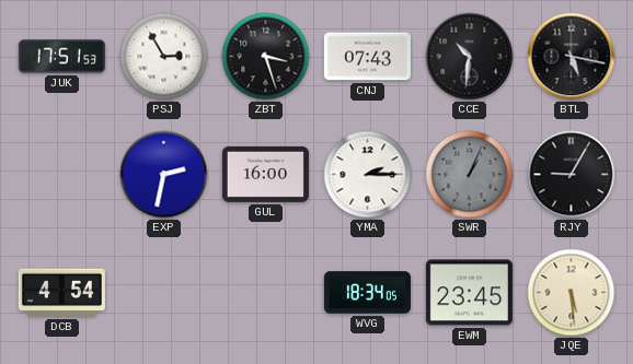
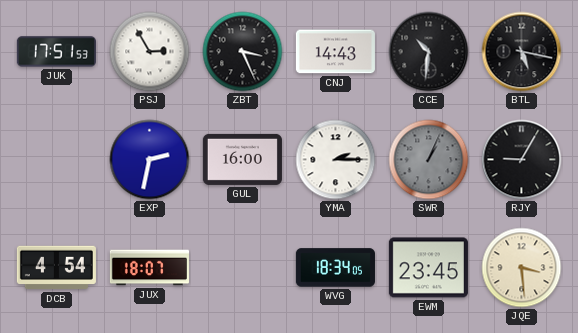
ZBT: 3:27 -> 3:26 (243, 52)
CNJ: 07:43 -> 14:43 (335, 52)
JUX: none -> 18:07 (149, 268)
JQE: 5:29 -> 3:29 (522, 268)
